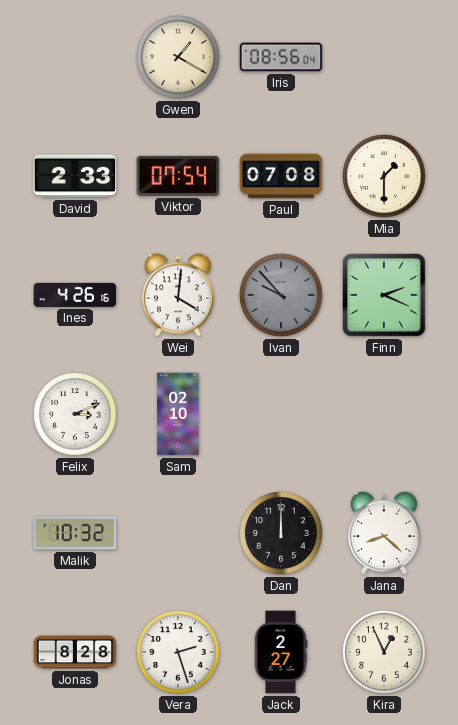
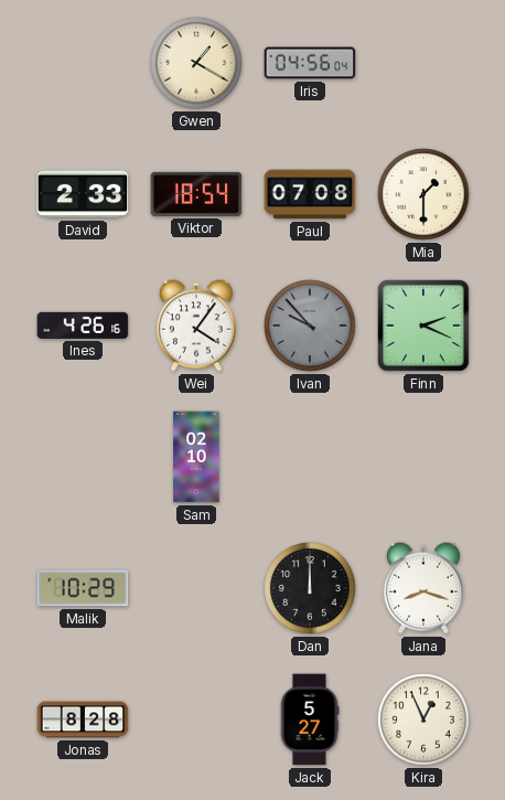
Iris: 08:56 -> 04:56 (310, 63)
Viktor: 07:54 -> 18:54 (196, 194)
Wei: 4:01 -> 4:06 (196, 326)
Felix: 3:11 -> none (75, 414)
Malik: 10:32 -> 10:29 (83, 588)
Jana: 8:22 -> 8:18 (423, 588)
Vera: 2:27 -> none (178, 652)
Jack: 2:27 -> 5:27 (310, 719)
